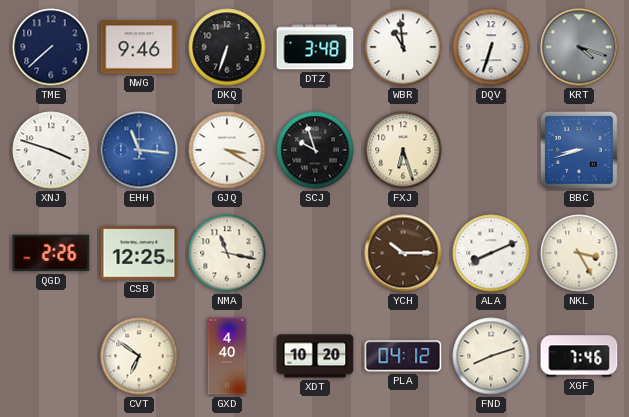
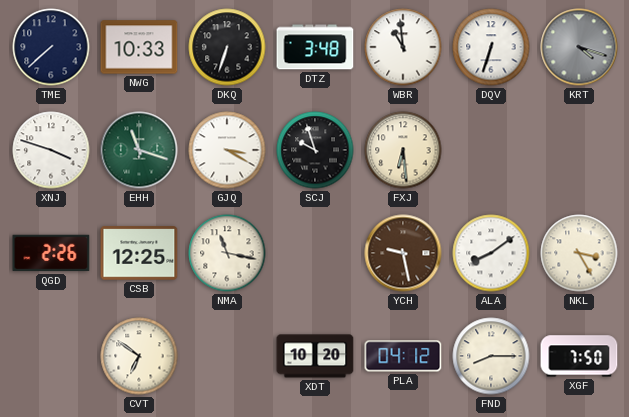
NWG: 9:46 -> 10:33 (139, 47)
EHH: 11:16 -> 11:18 (139, 150)
EHH dial: blue -> green (139, 150)
FXJ: 6:27 -> 6:29 (403, 150)
BBC: 8:42 -> none (579, 150)
YCH: 10:15 -> 9:28 (403, 253)
ALA: 8:11 -> 8:09 (491, 253)
GXD: 4:40 -> none (227, 356)
FND: 8:12 -> 8:15 (491, 356)
XGF: 7:46 -> 7:50 (579, 356)
